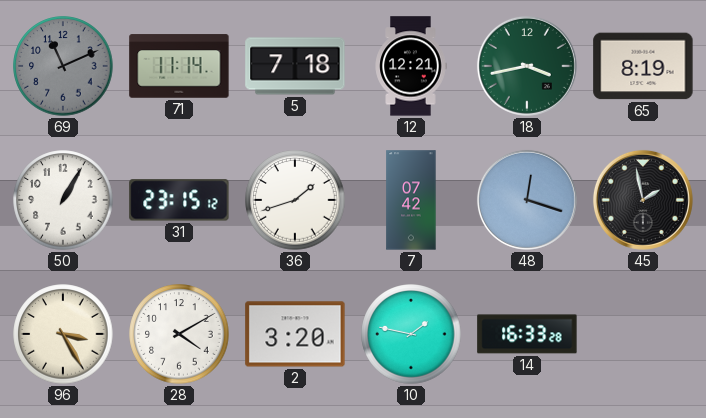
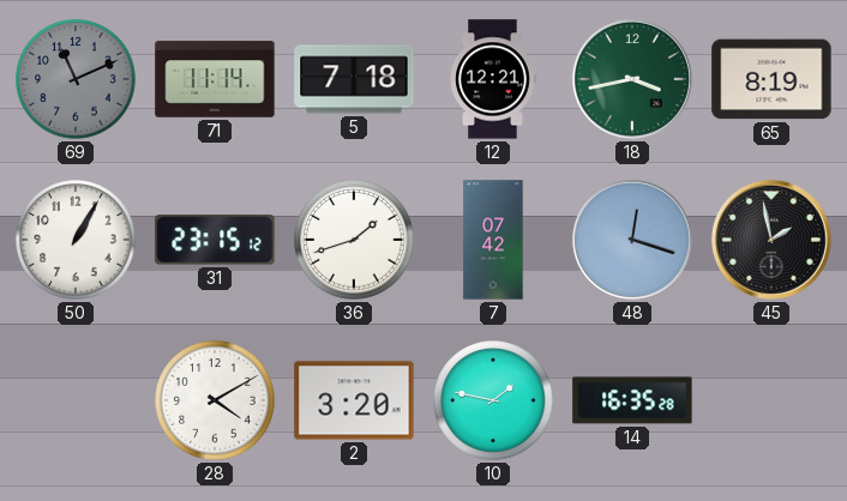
96: 3:25 -> none (63, 334)
14: 16:33 -> 16:35 (632, 400)
